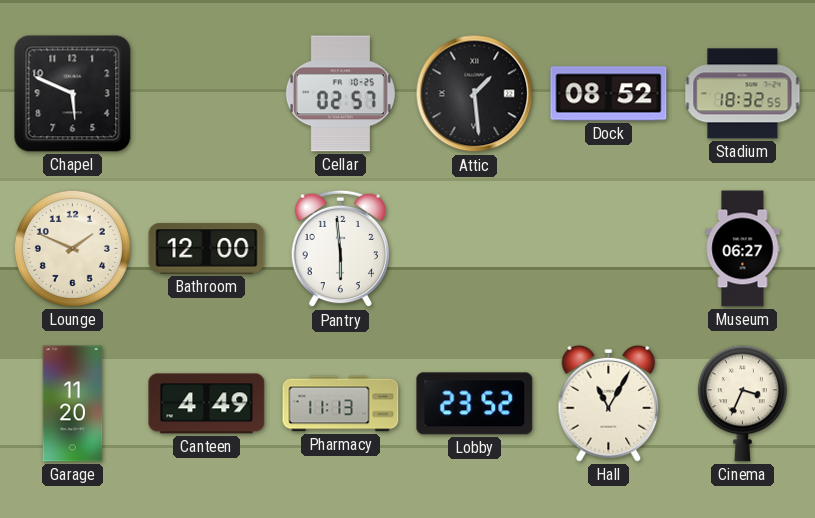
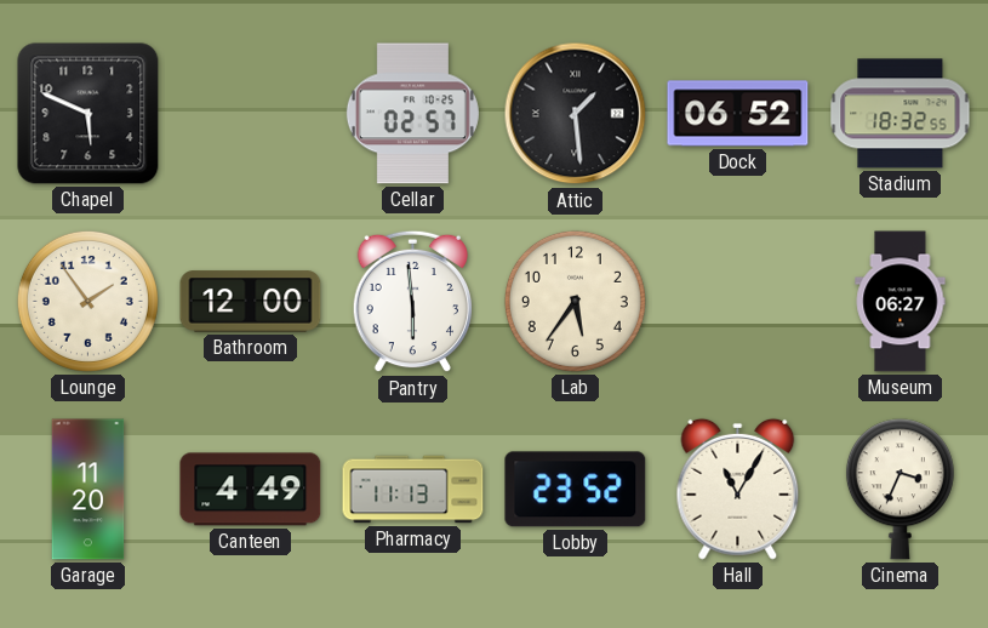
Dock: 08:52 -> 06:52 (738, 114)
Lounge: 1:49 -> 1:54 (87, 301)
Lab: none -> 5:36 (575, 301)
